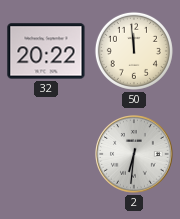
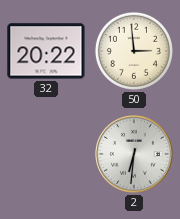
50: 11:59 -> 2:59 (134, 51)
